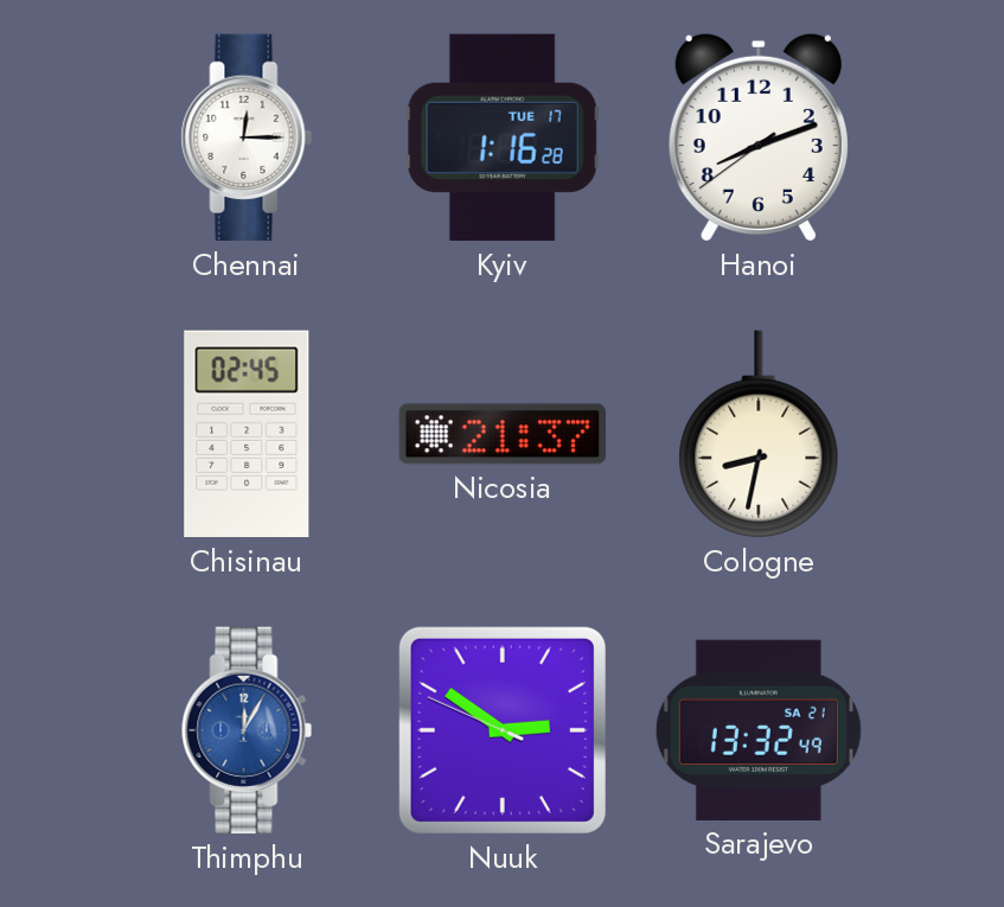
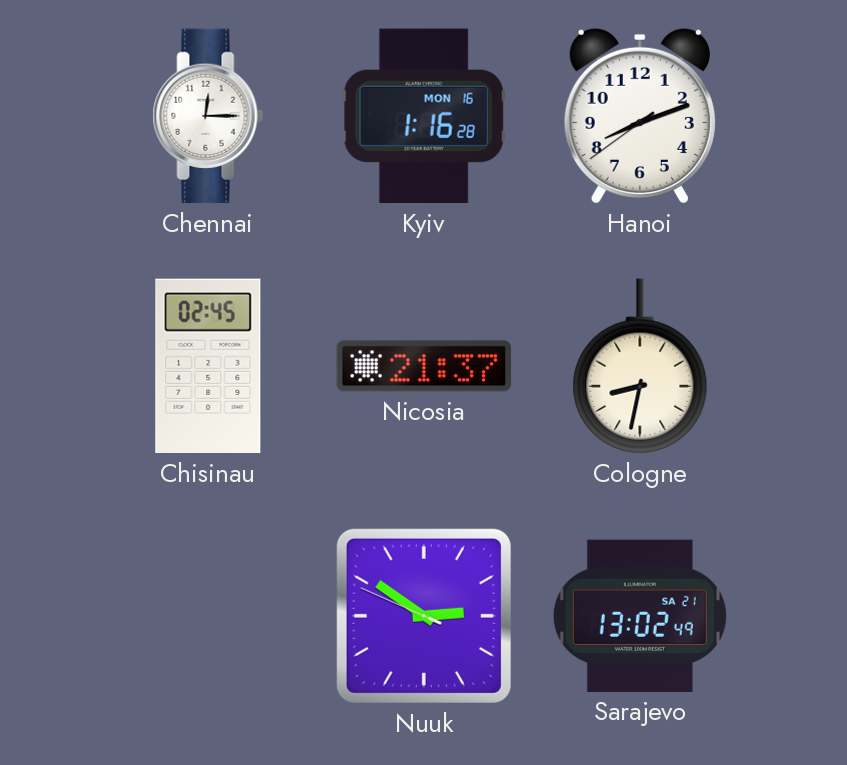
Kyiv date: TUE 17 -> MON 16 (424, 116)
Thimphu: 12:05 -> none (247, 730)
Sarajevo: 13:32 -> 13:02 (640, 616)
